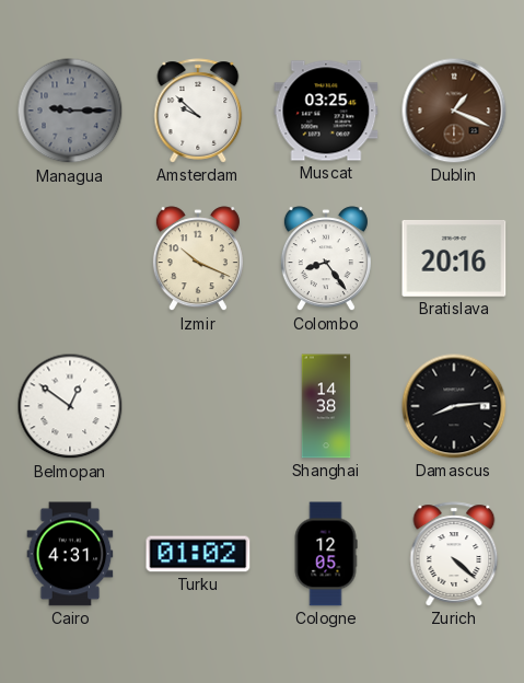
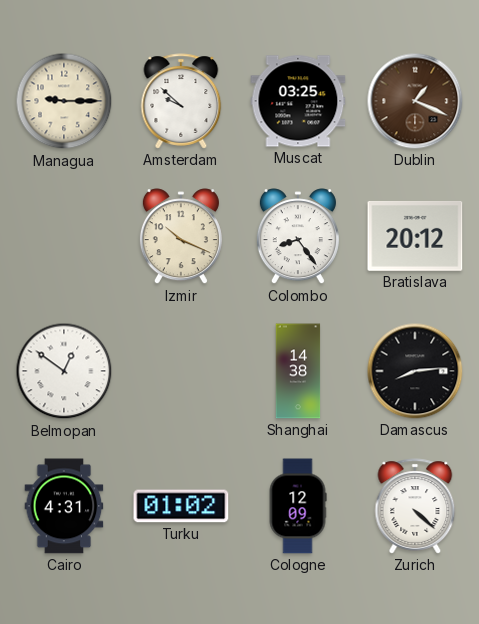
Managua dial: grey -> cream (64, 101)
Bratislava: 20:16 -> 20:12 (415, 236)
Cologne: 12:05 -> 12:09 (298, 506)
